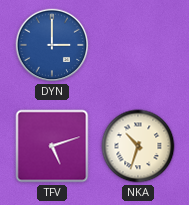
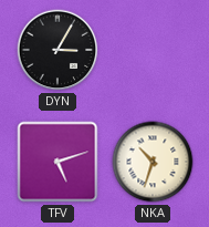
DYN: 3:00 -> 3:05 (58, 50)
DYN dial: blue -> black (58, 50)
